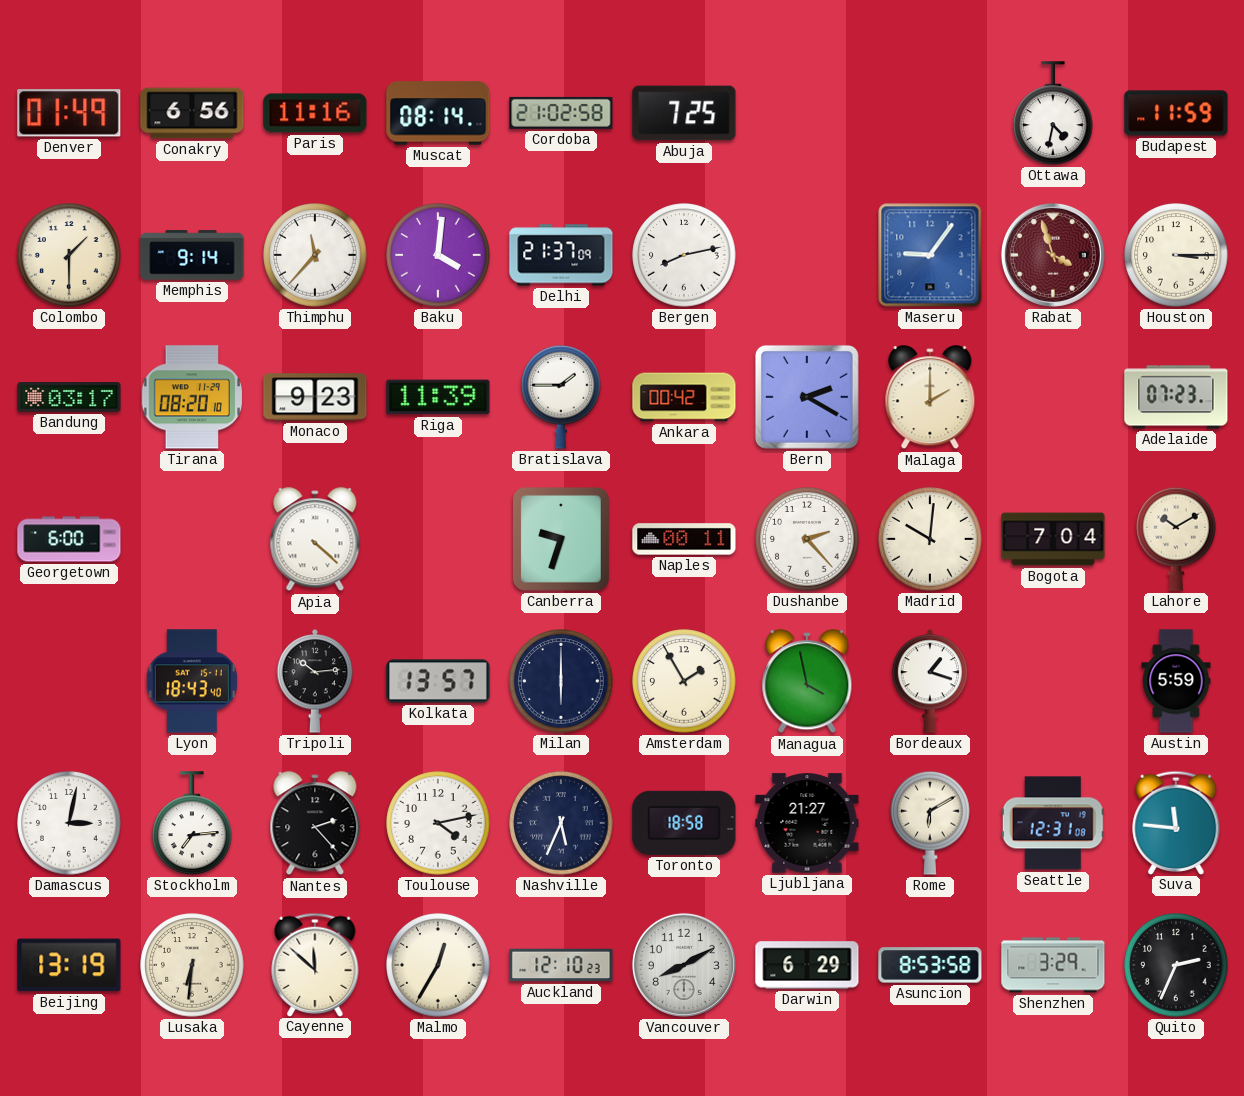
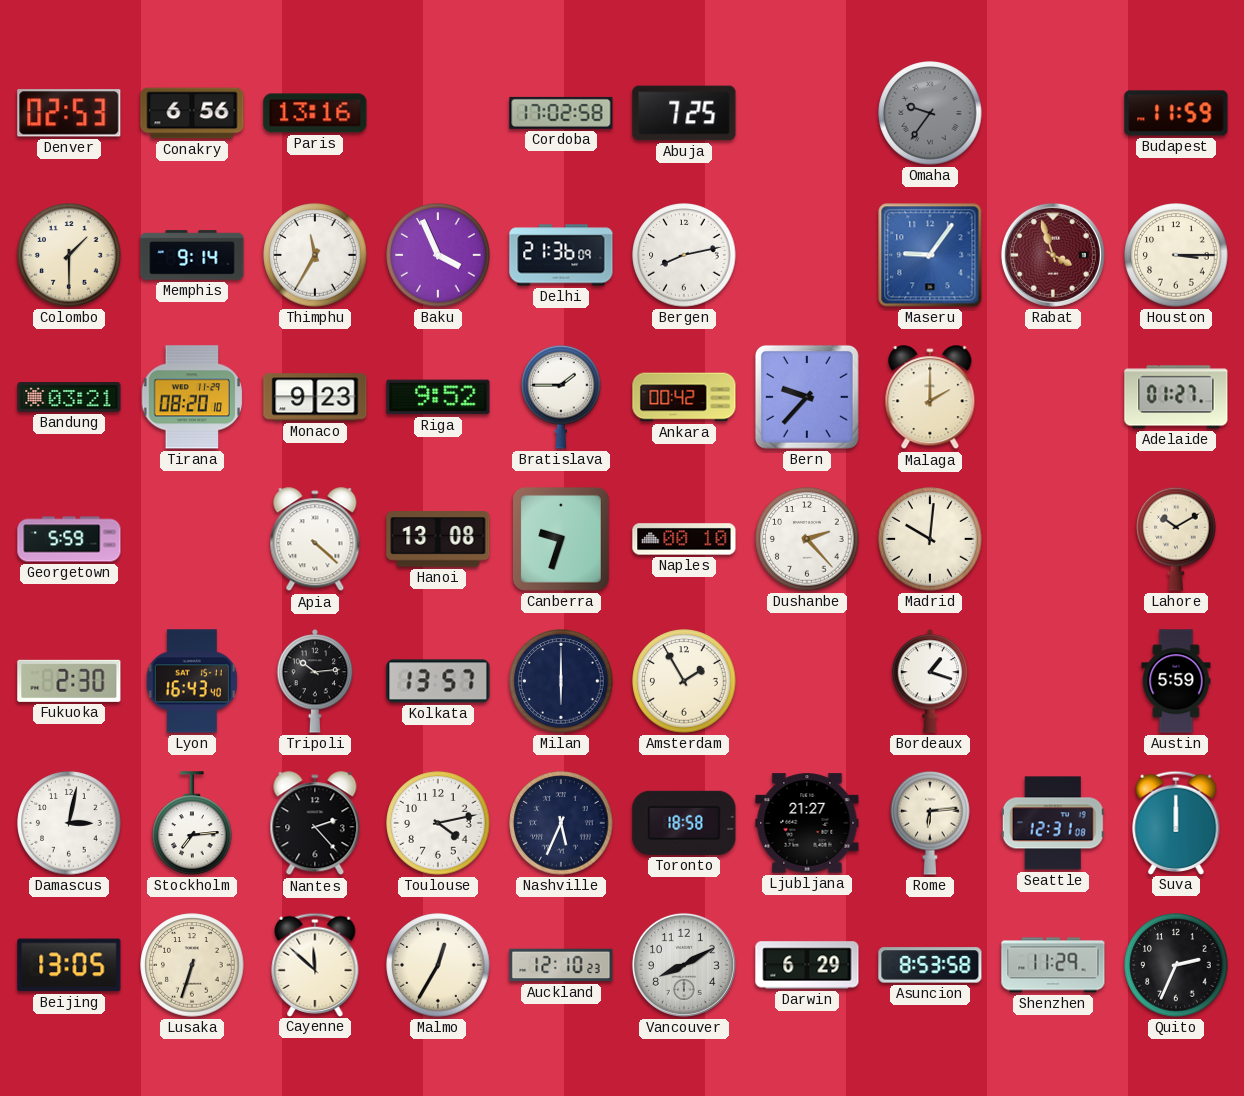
Denver: 01:49 -> 02:53 (69, 113)
Paris: 11:16 -> 13:16 (315, 113)
Muscat: 08:14 -> none (438, 113)
Cordoba: 21:02 -> 17:02 (561, 113)
Omaha: none -> 9:36 (930, 113)
Ottawa: 4:32 -> none (1053, 113)
Thimphu: 11:37 -> 11:35 (315, 255)
Baku: 4:01 -> 3:56 (438, 255)
Delhi: 21:37 -> 21:36 (561, 255)
Bandung: 03:17 -> 03:21 (69, 397)
Riga: 11:39 -> 9:52 (438, 397)
Bern: 2:20 -> 9:37 (807, 397)
Adelaide: 07:23 -> 01:27 (1176, 397)
Georgetown: 6:00 -> 5:59 (69, 539)
Hanoi: none -> 13:08 (438, 539)
Naples: 00:11 -> 00:10 (684, 539)
Bogota: 7:04 -> none (1053, 539)
Fukuoka: none -> 2:30 (69, 681)
Lyon: 18:43 -> 16:43 (192, 681)
Managua: 3:58 -> none (807, 682)
Rome: 6:10 -> 6:14 (930, 823)
Suva: 11:46 -> 12:00 (1176, 822)
Beijing: 13:19 -> 13:05 (69, 965)
Lusaka: 6:31 -> 6:33 (192, 965)
Shenzhen: 3:29 -> 11:29 (1053, 965)
